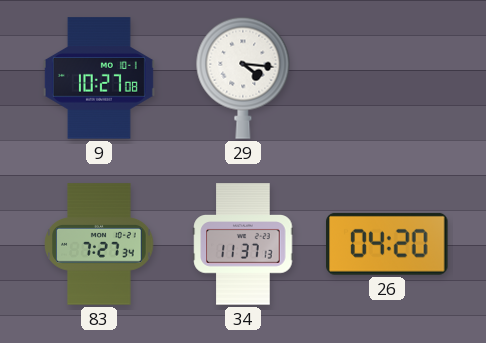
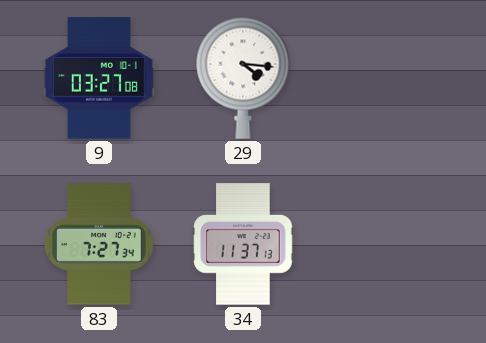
9: 10:27 -> 03:27 (99, 78)
26: 04:20 -> none (387, 244)
